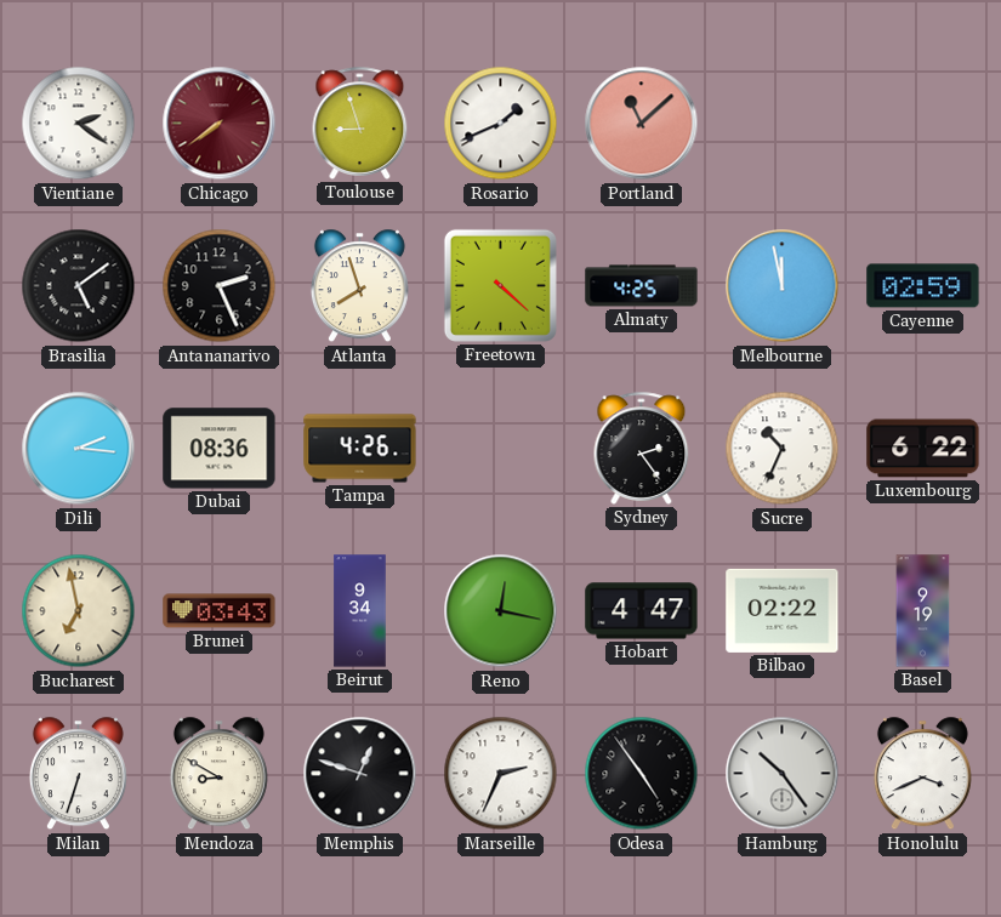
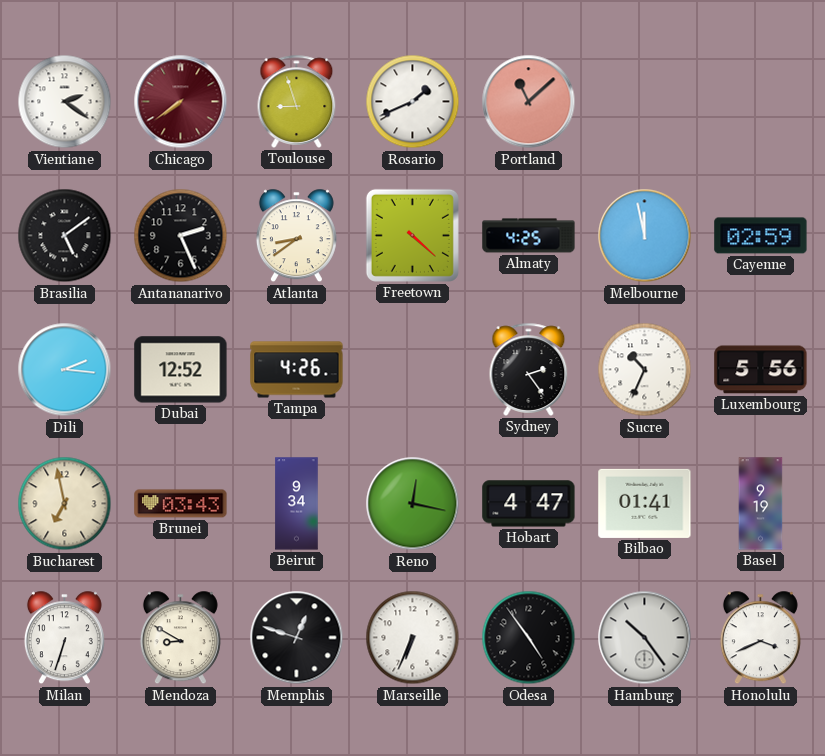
Atlanta: 7:57 -> 8:39 (296, 236)
Dubai: 08:36 -> 12:52 (181, 370)
Luxembourg: 6:22 -> 5:56 (761, 370)
Bilbao: 02:22 -> 01:41 (645, 503)
Marseille: 2:34 -> 6:34 (413, 638)
